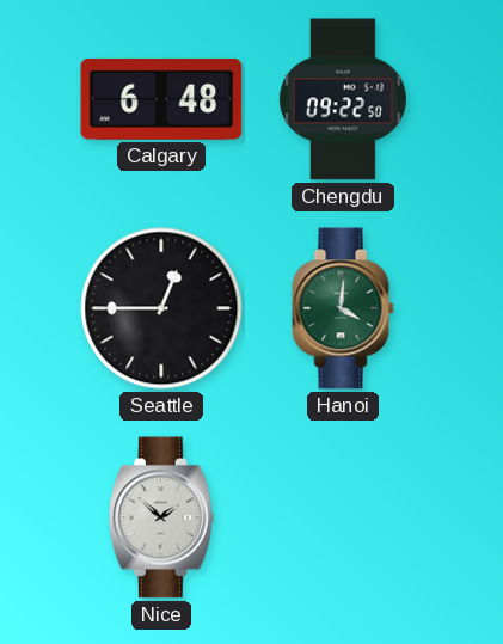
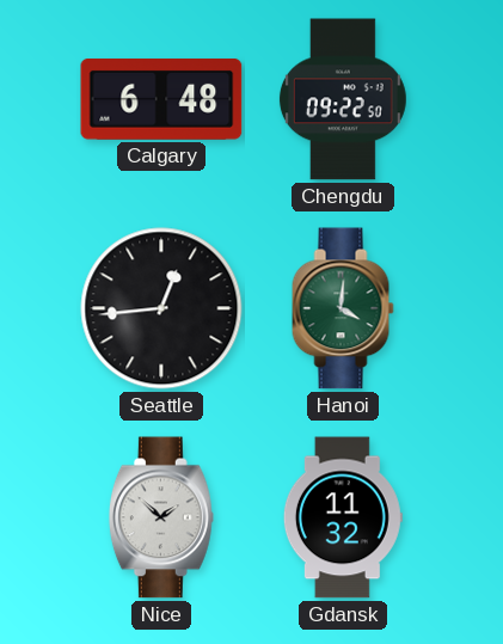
Seattle: 12:45 -> 12:44 (161, 308)
Gdansk: none -> 11:32 (343, 517)
